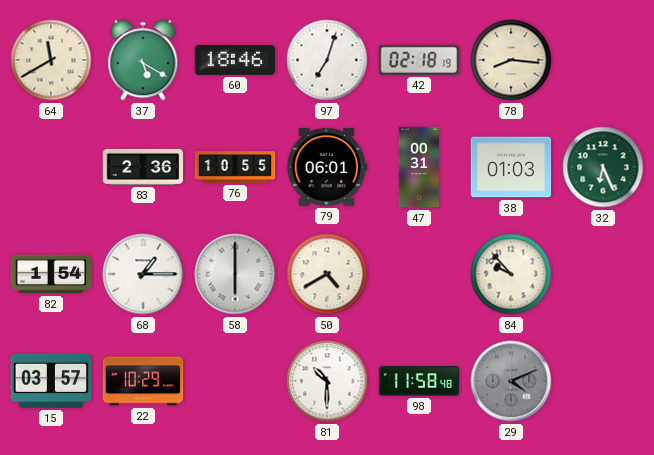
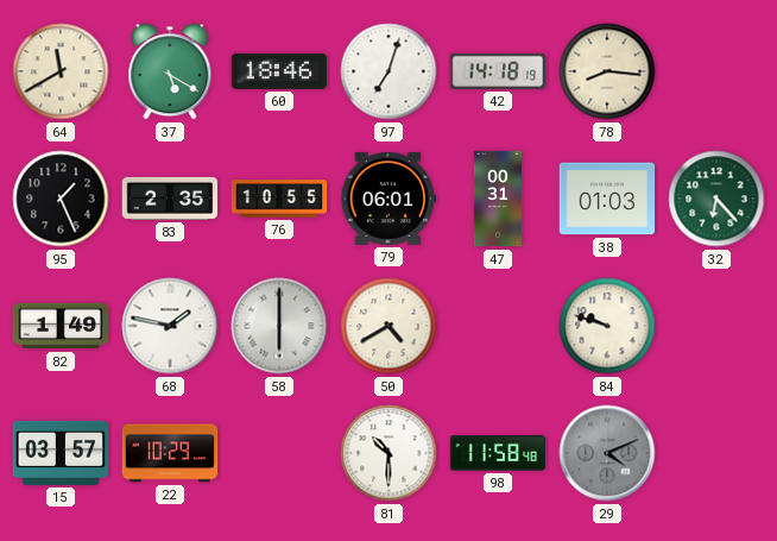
42: 02:18 -> 14:18 (498, 71)
95: none -> 1:26 (61, 199)
83: 2:36 -> 2:35 (170, 199)
32: 6:26 -> 6:23 (716, 199)
82: 1:54 -> 1:49 (61, 326)
68: 1:15 -> 1:47 (170, 326)
84: 9:53 -> 9:48 (607, 326)
